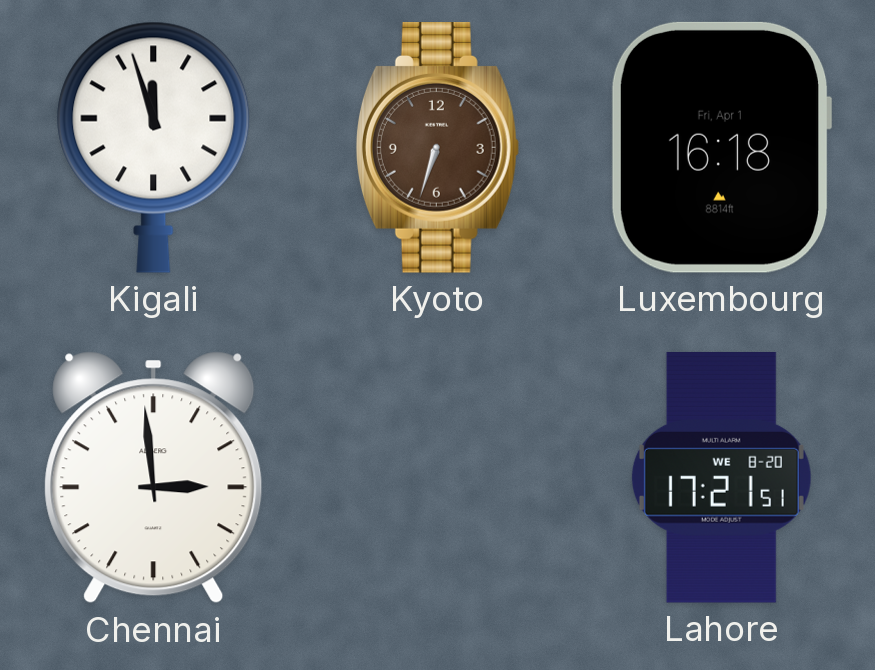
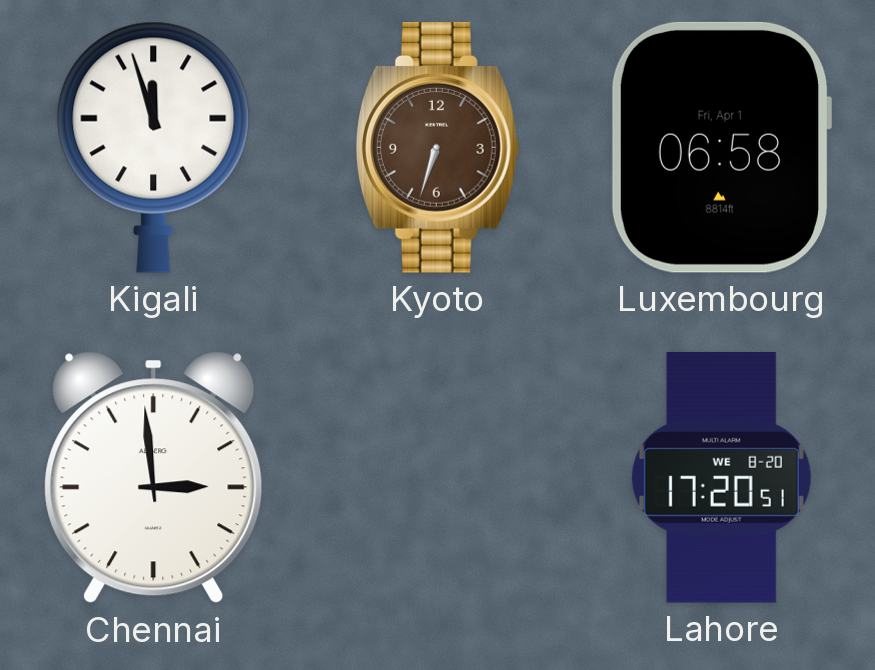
Luxembourg: 16:18 -> 06:58 (721, 147)
Lahore: 17:21 -> 17:20 (721, 477)
